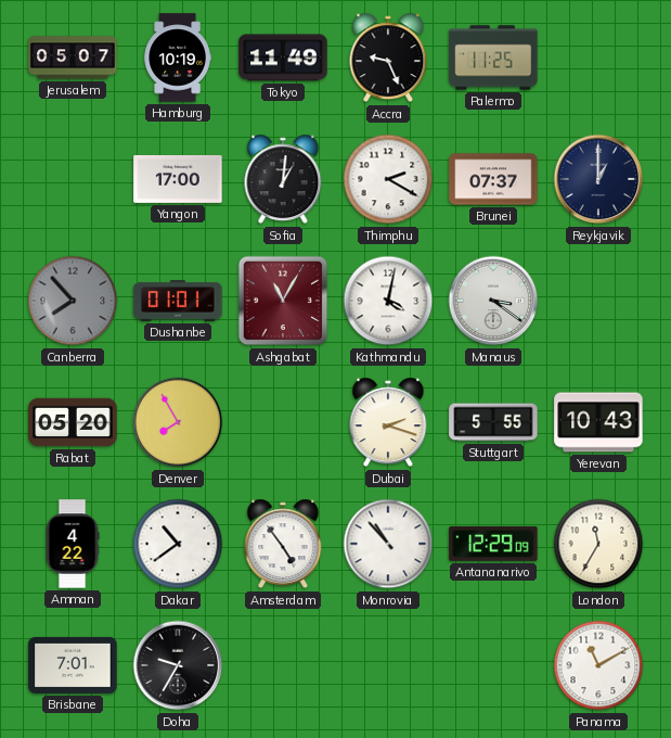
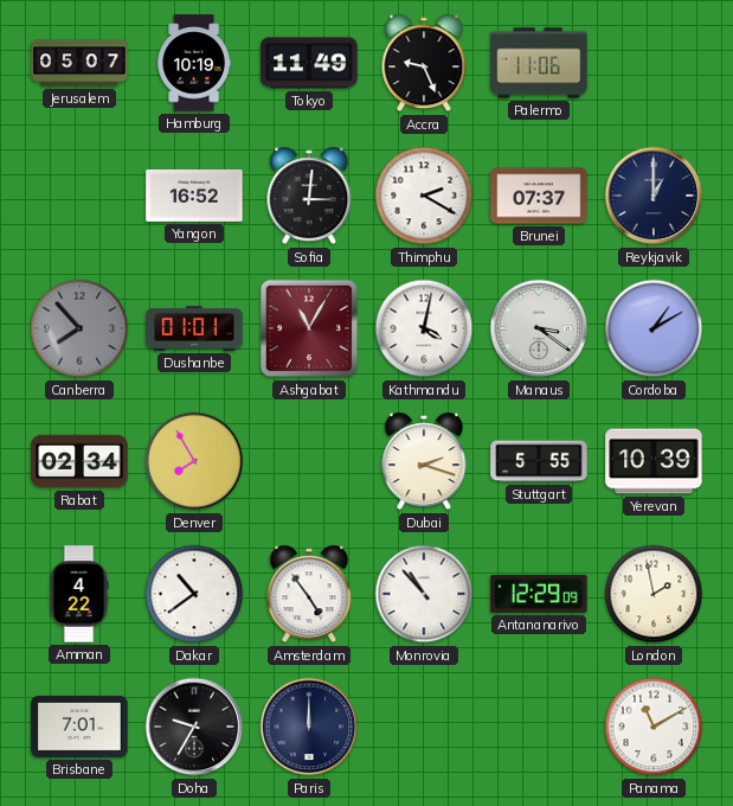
Palermo: 11:25 -> 11:06 (539, 63)
Yangon: 17:00 -> 16:52 (194, 196)
Sofia: 1:01 -> 3:01 (309, 196)
Cordoba: none -> 1:10 (654, 328)
Rabat: 05:20 -> 02:34 (79, 461)
Yerevan: 10:43 -> 10:39 (654, 461)
London: 11:35 -> 1:58 (654, 594)
Paris: none -> 12:00 (309, 727)
